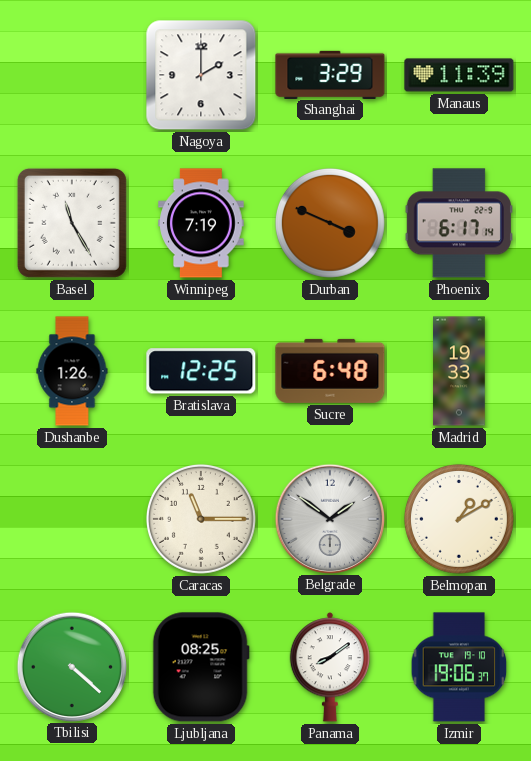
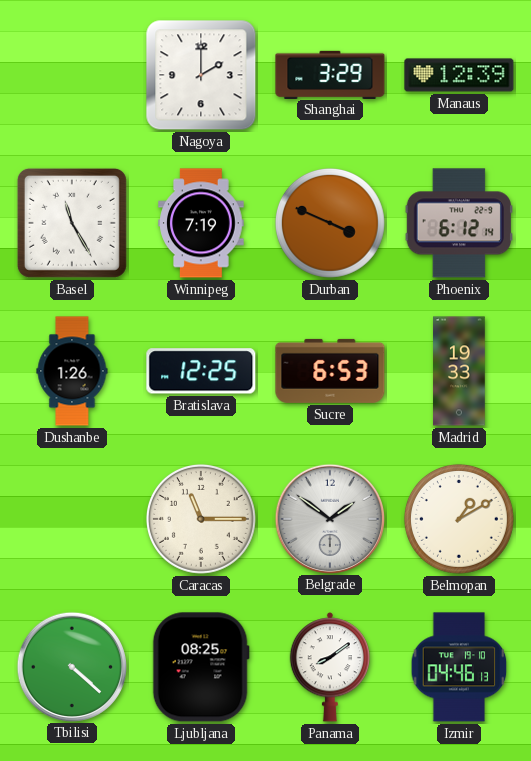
Manaus: 11:39 -> 12:39 (459, 75)
Phoenix: 6:17 -> 6:12 (459, 223)
Sucre: 6:48 -> 6:53 (330, 371)
Izmir: 19:06 -> 04:46 (459, 667)
